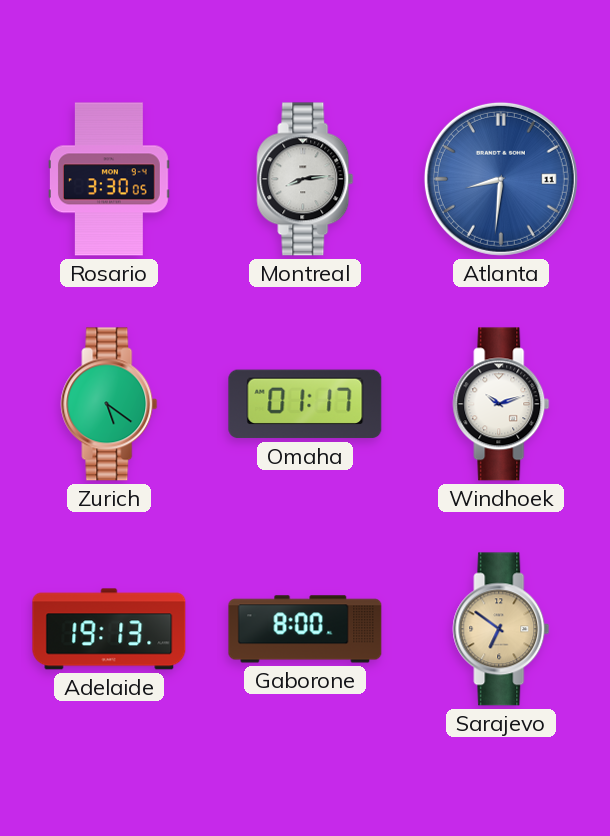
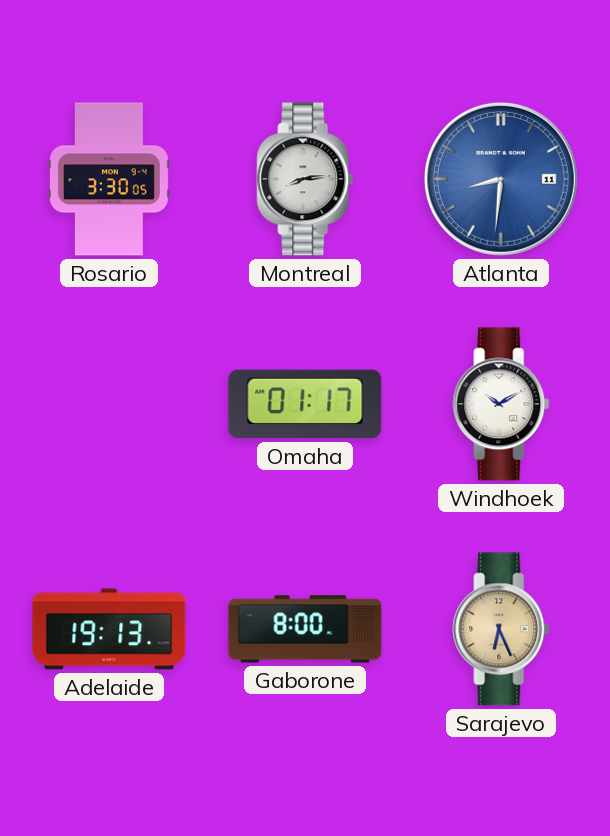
Zurich: 5:21 -> none (109, 404)
Windhoek: 10:12 -> 10:10 (501, 404)
Sarajevo: 6:51 -> 6:26 (501, 629)
